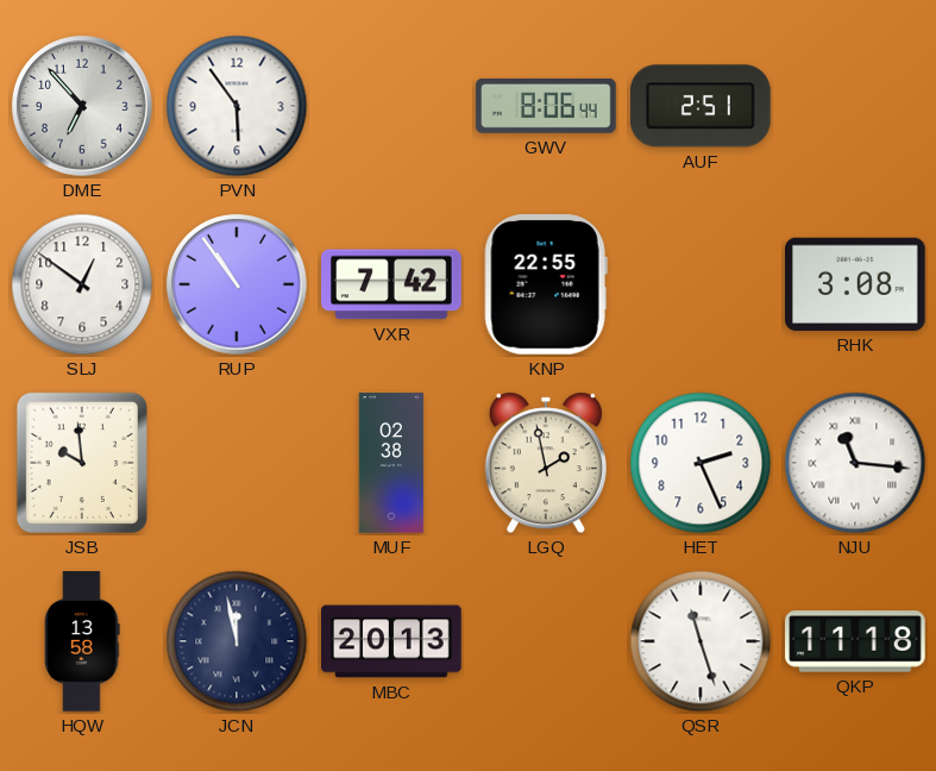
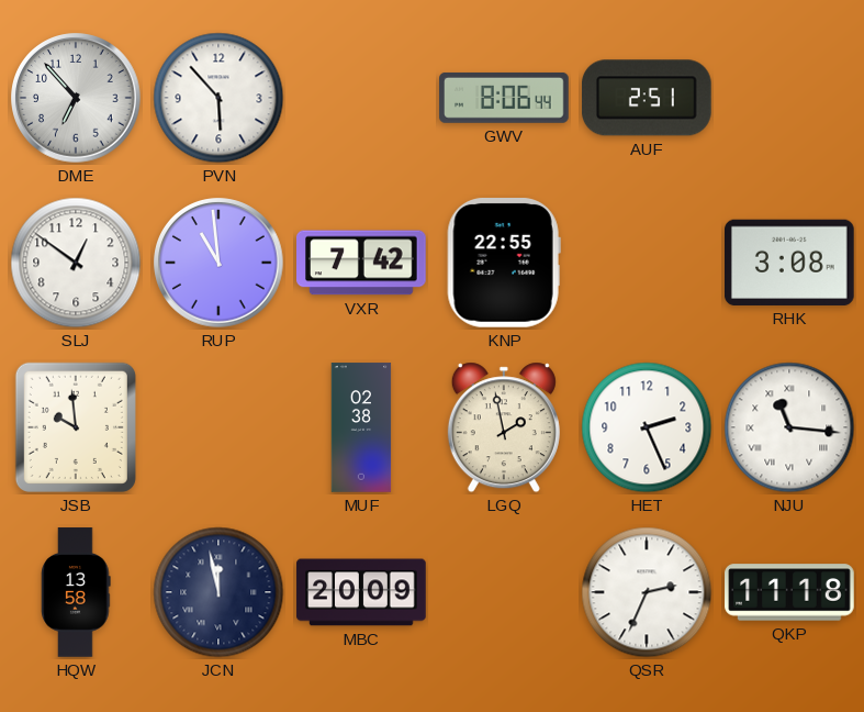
PVN: 5:54 -> 5:53 (218, 98)
RUP: 10:54 -> 10:59 (218, 263)
MBC: 20:13 -> 20:09 (361, 592)
QSR: 11:27 -> 2:34 (647, 592)
